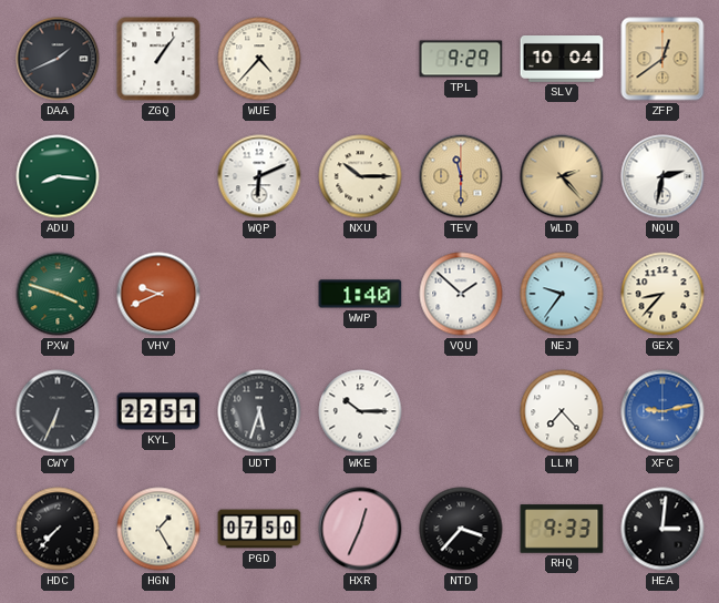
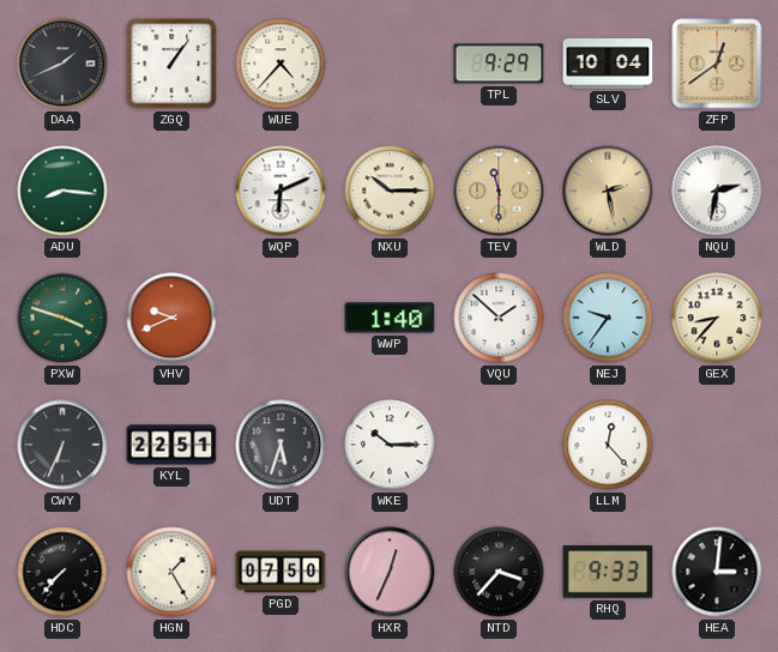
WLD: 2:23 -> 2:28 (608, 191)
LLM: 7:23 -> 12:23 (608, 445)
XFC: 9:13 -> none (662, 411)
